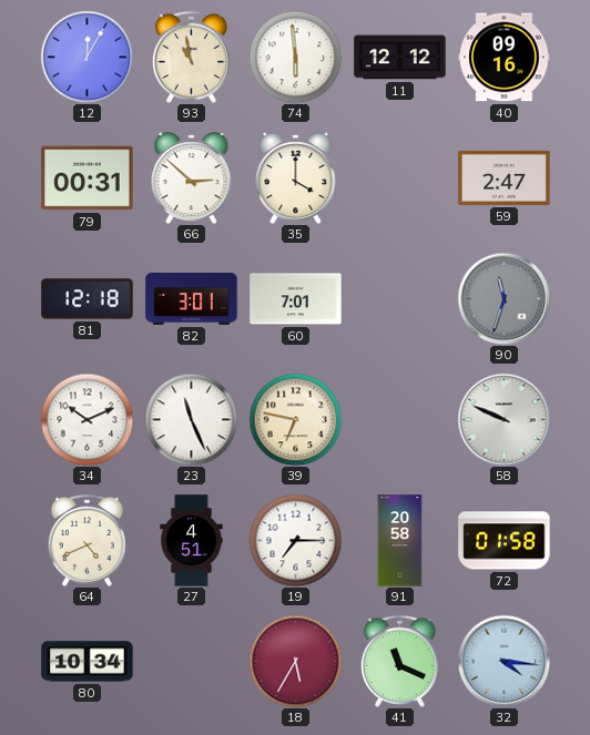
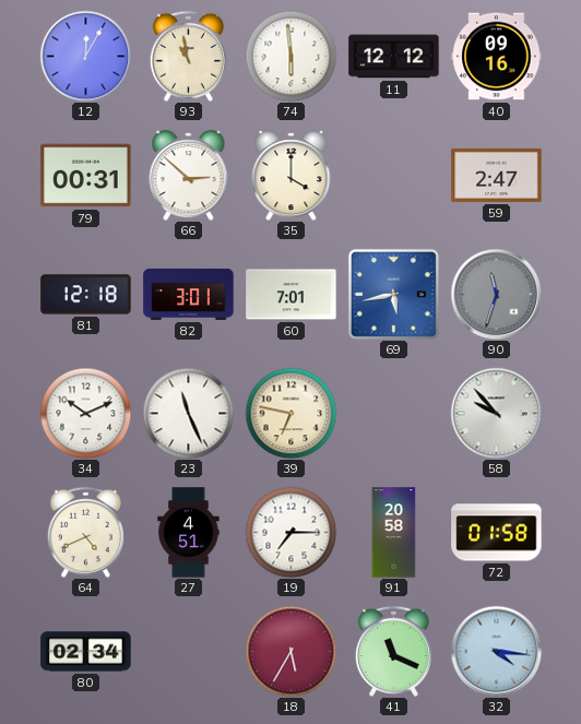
69: none -> 5:43 (393, 294)
58: 9:49 -> 9:53 (496, 413)
80: 10:34 -> 02:34 (86, 652)
